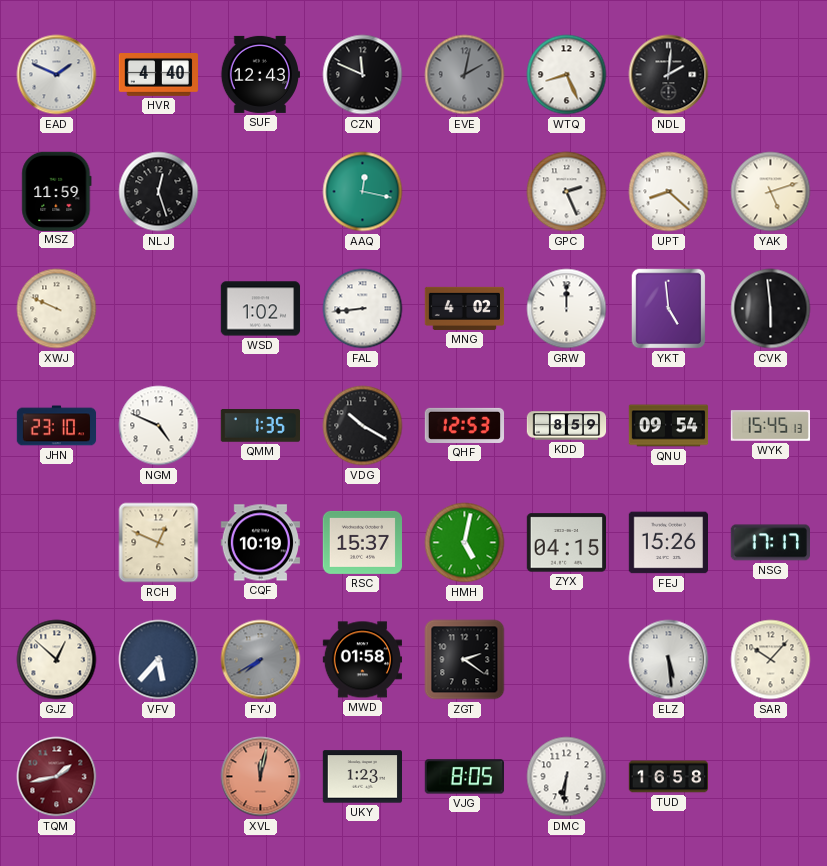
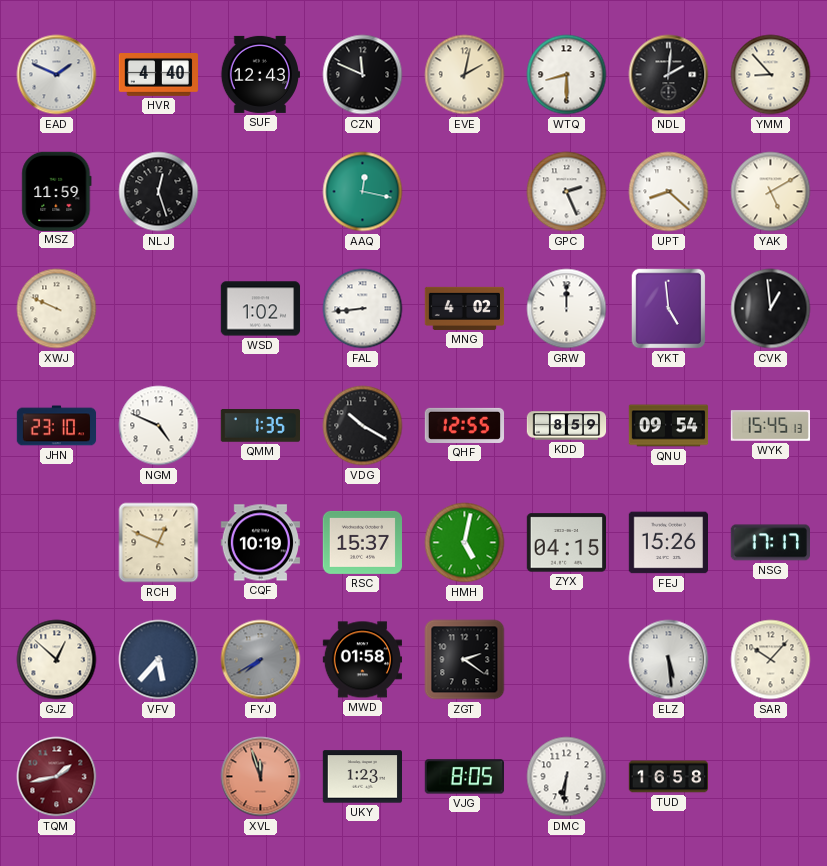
EVE dial: grey -> cream (465, 75)
WTQ: 8:26 -> 8:30 (567, 75)
YMM: none -> 8:53 (771, 75)
YAK: 5:12 -> 5:10 (771, 192)
CVK: 5:59 -> 12:59 (771, 309)
QHF: 12:53 -> 12:55 (465, 425)
XVL: 12:02 -> 11:57 (261, 777)
